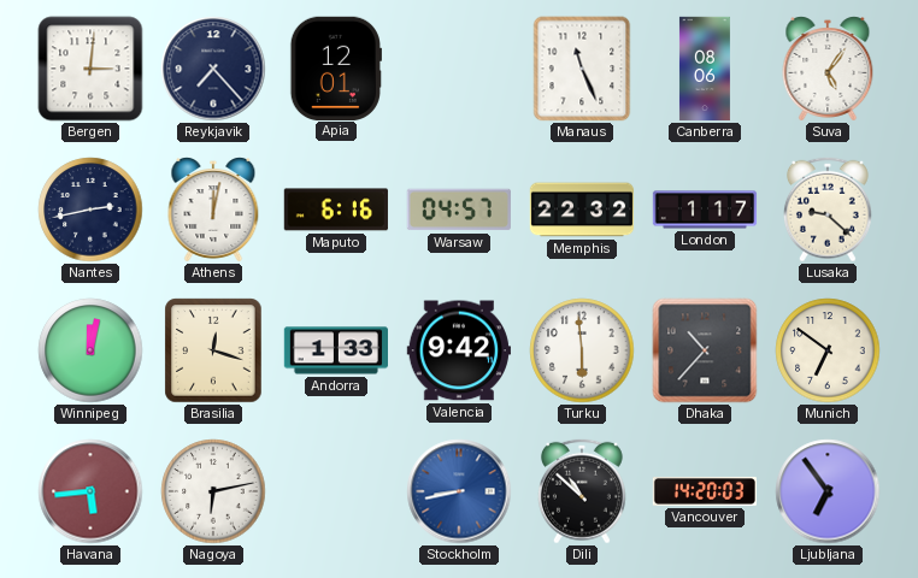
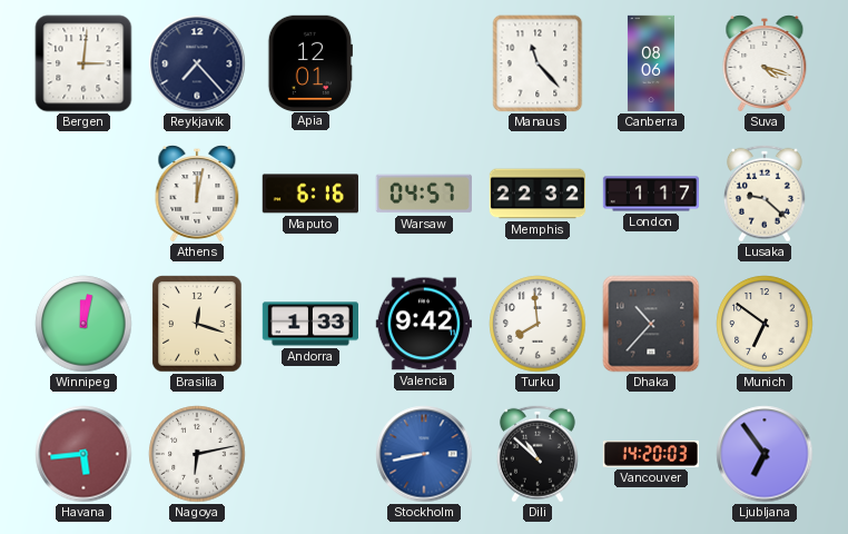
Manaus: 11:26 -> 11:23 (538, 63)
Suva: 5:06 -> 4:18 (765, 63)
Nantes: 2:43 -> none (90, 210)
Turku: 5:59 -> 7:59 (538, 324)
